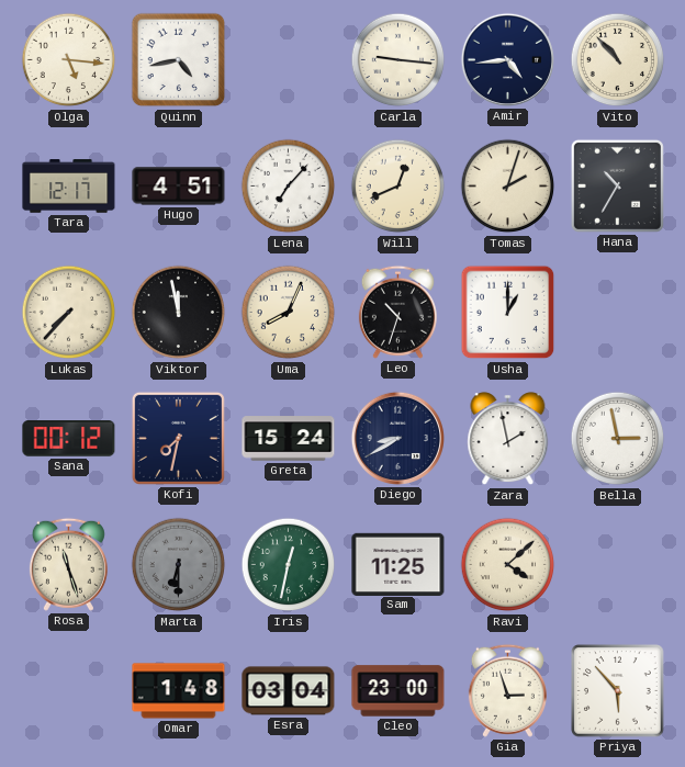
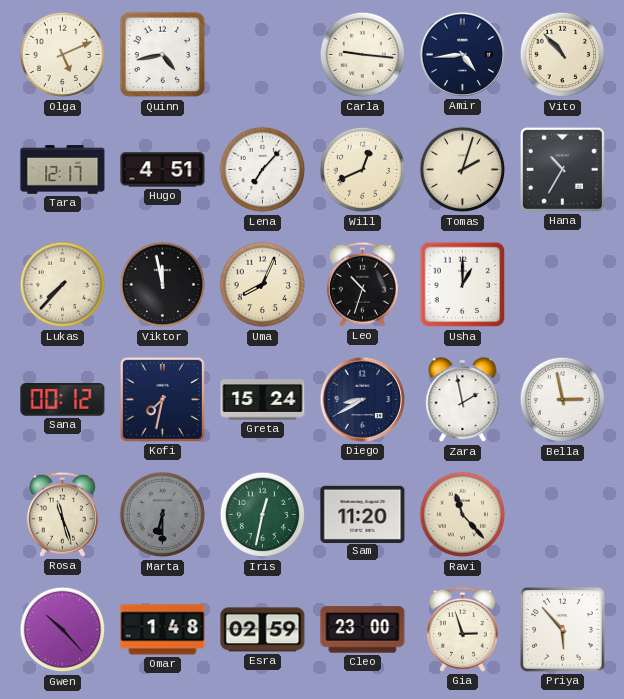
Olga: 5:16 -> 5:11 (63, 55)
Sam: 11:25 -> 11:20 (363, 514)
Ravi: 4:08 -> 11:23 (463, 515)
Gwen: none -> 10:23 (63, 630)
Esra: 03:04 -> 02:59 (263, 630)
